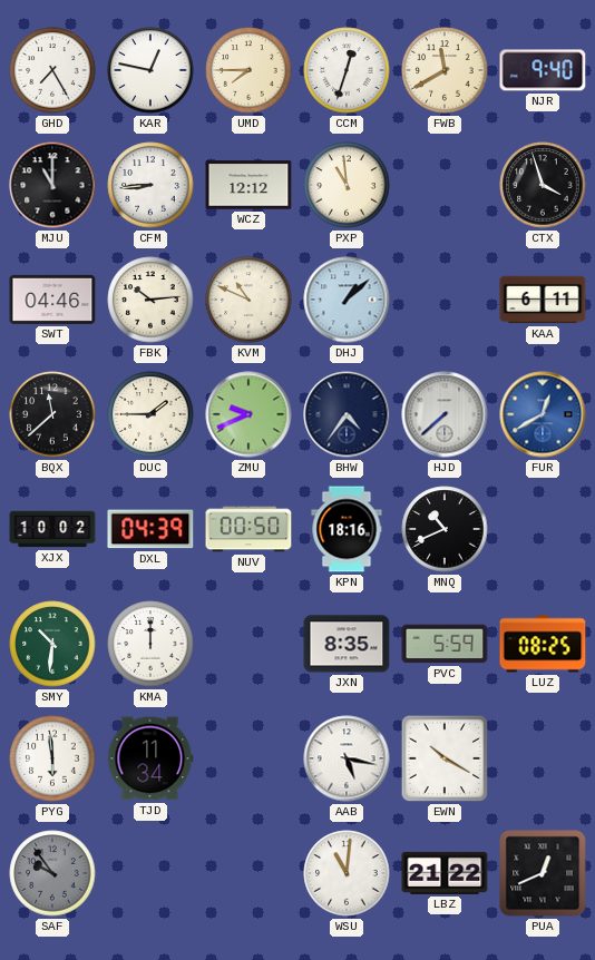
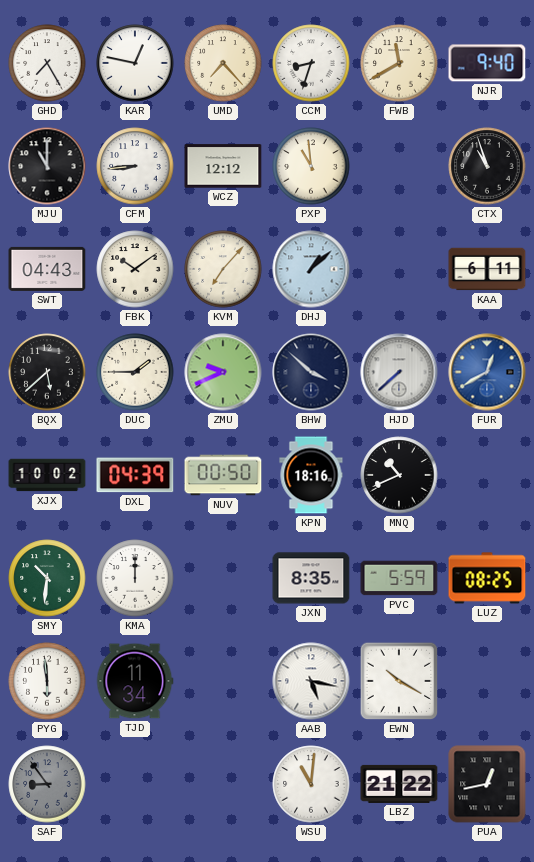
UMD: 7:45 -> 7:23 (223, 63)
CCM: 12:33 -> 8:33 (311, 63)
CTX: 3:57 -> 10:57 (487, 166)
SWT: 04:46 -> 04:43 (47, 269)
FBK: 10:14 -> 10:09 (135, 269)
KVM: 10:49 -> 7:07 (223, 269)
BQX: 11:38 -> 5:38 (47, 372)
BHW: 4:36 -> 3:52 (311, 372)
SAF: 9:54 -> 8:54 (47, 784)
PUA: 12:41 -> 12:43 (487, 784)
